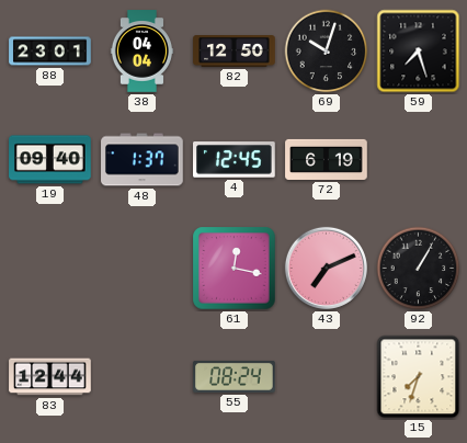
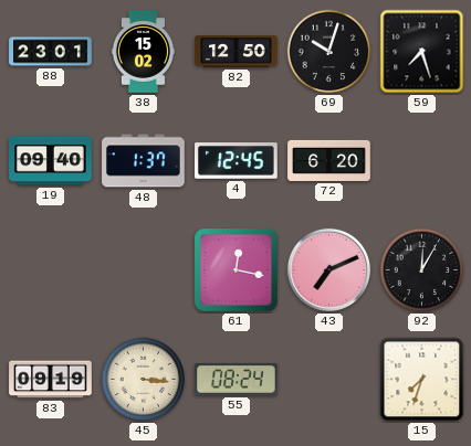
38: 04:04 -> 15:02 (143, 52)
72: 6:19 -> 6:20 (329, 160)
92: 1:05 -> 12:05 (422, 270)
83: 12:44 -> 09:19 (51, 380)
45: none -> 3:16 (144, 380)
